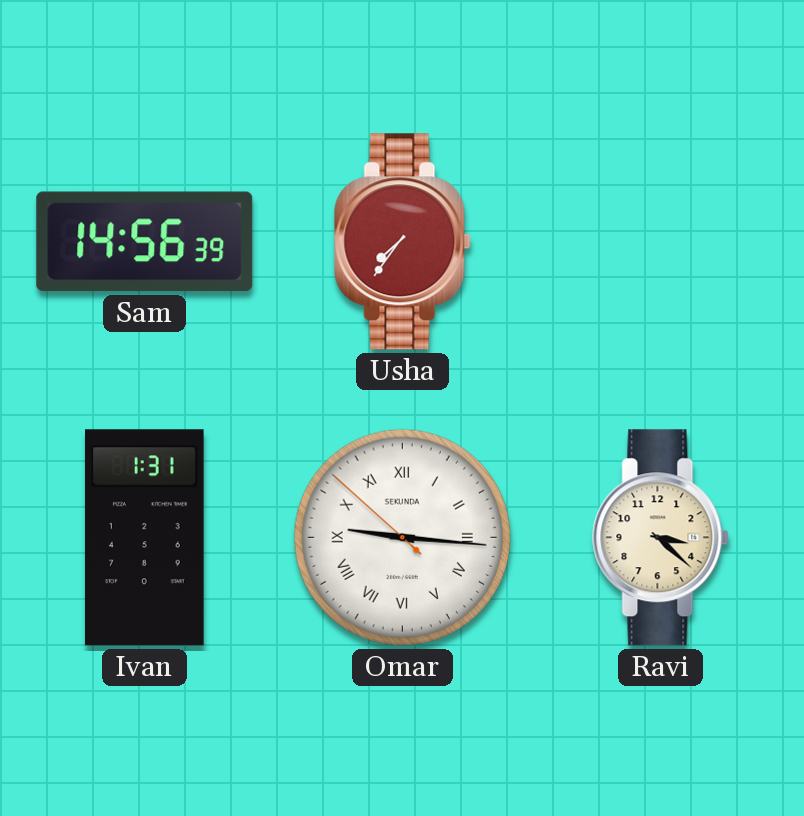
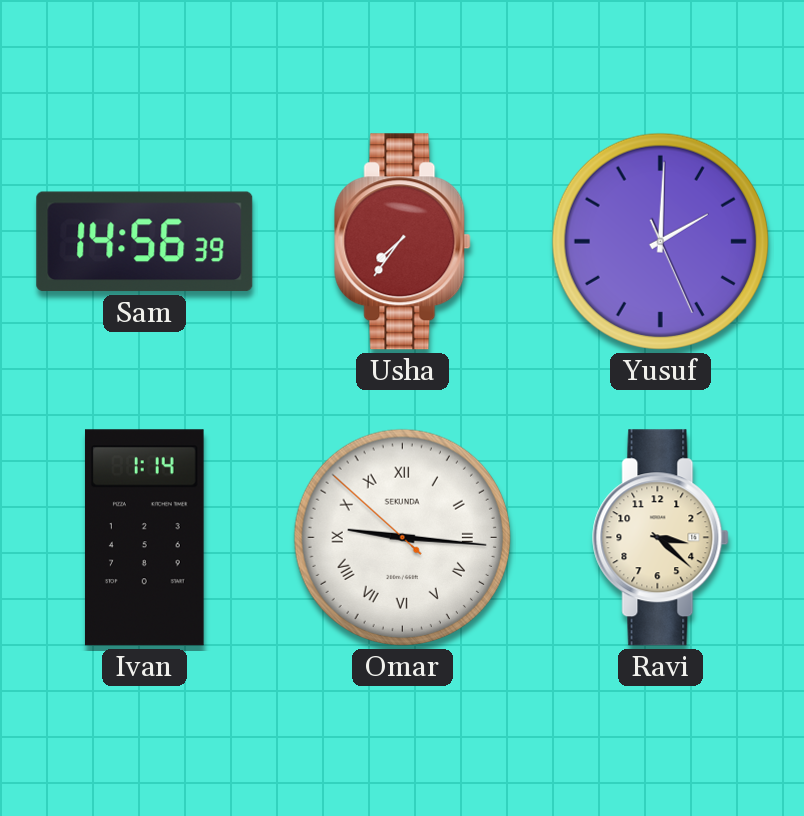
Yusuf: none -> 2:00 (660, 241)
Ivan: 1:31 -> 1:14 (144, 538)
